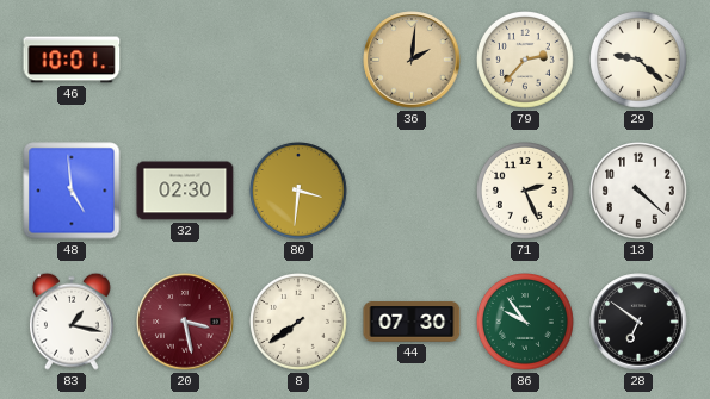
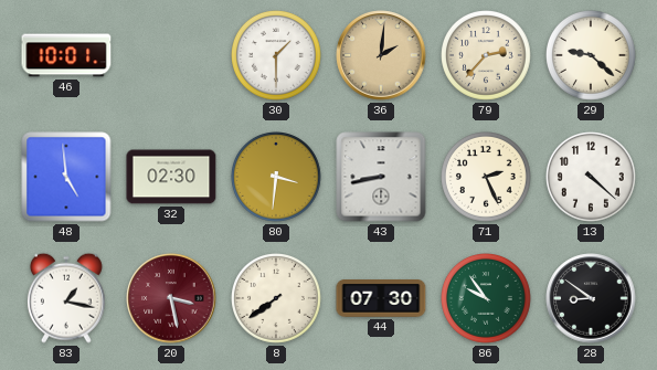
30: none -> 1:30 (277, 56)
43: none -> 8:43 (381, 177)
28: 6:51 -> 8:51 (591, 298)
